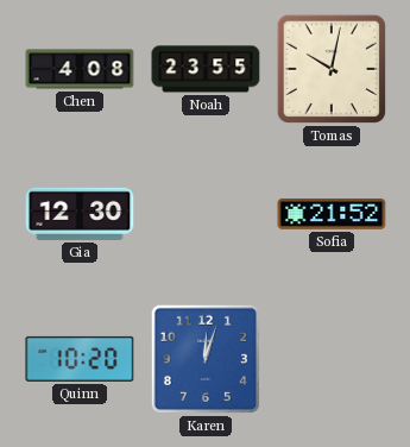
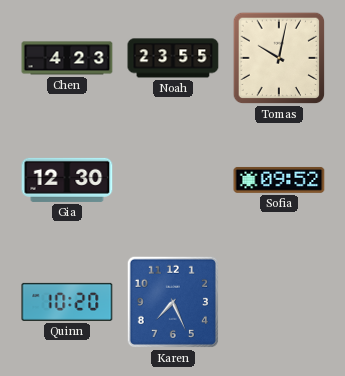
Chen: 4:08 -> 4:23 (67, 58)
Sofia: 21:52 -> 09:52 (279, 180)
Karen: 12:03 -> 7:26 (173, 302)
